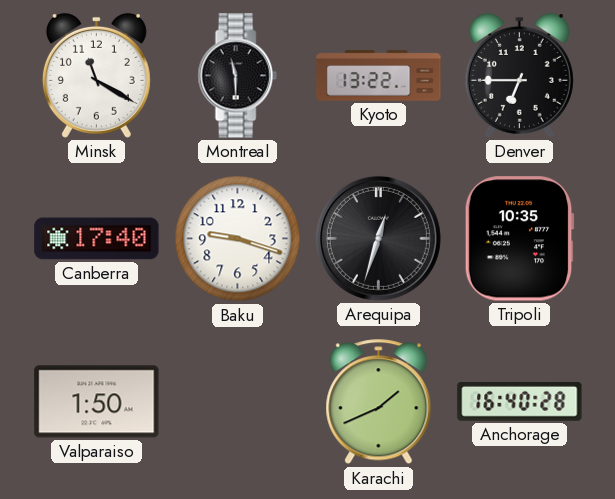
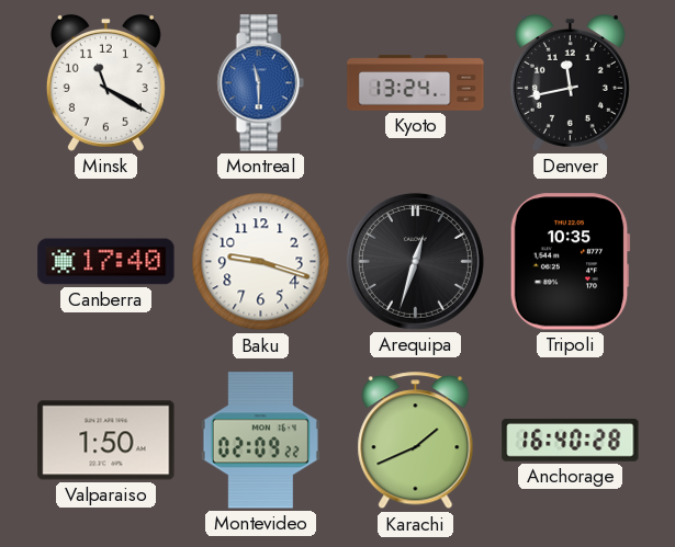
Montreal dial: black -> blue (260, 83)
Kyoto: 13:22 -> 13:24 (416, 83)
Denver: 6:45 -> 11:43 (570, 82)
Montevideo: none -> 02:09 (260, 441)
